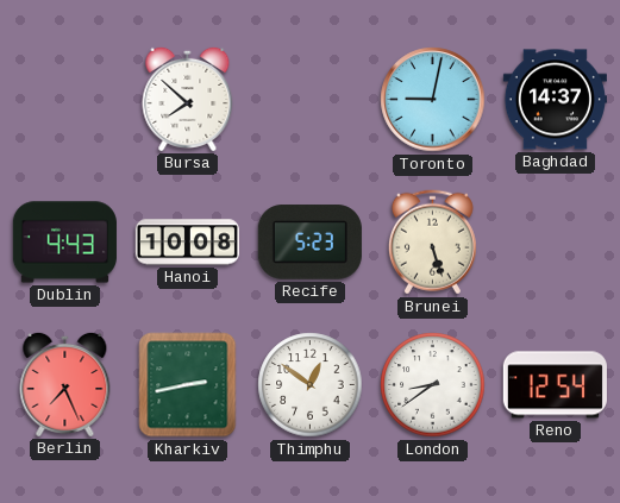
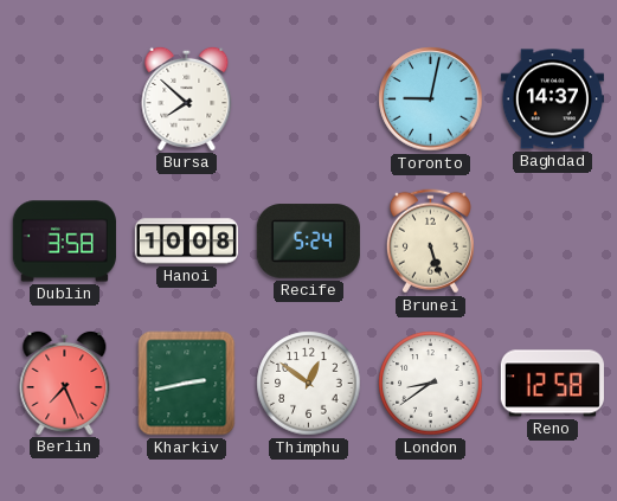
Dublin: 4:43 -> 3:58 (64, 242)
Recife: 5:23 -> 5:24 (308, 242)
Reno: 12:54 -> 12:58 (552, 384)
